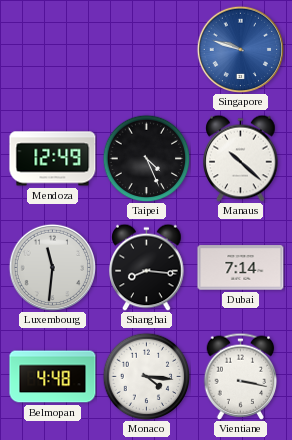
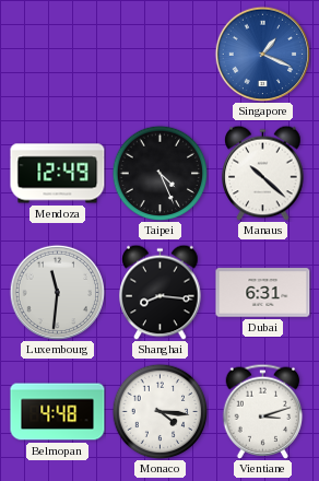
Singapore: 9:48 -> 1:19 (262, 54)
Dubai: 7:14 -> 6:31 (263, 293)
Vientiane: 3:17 -> 3:12 (263, 411)
